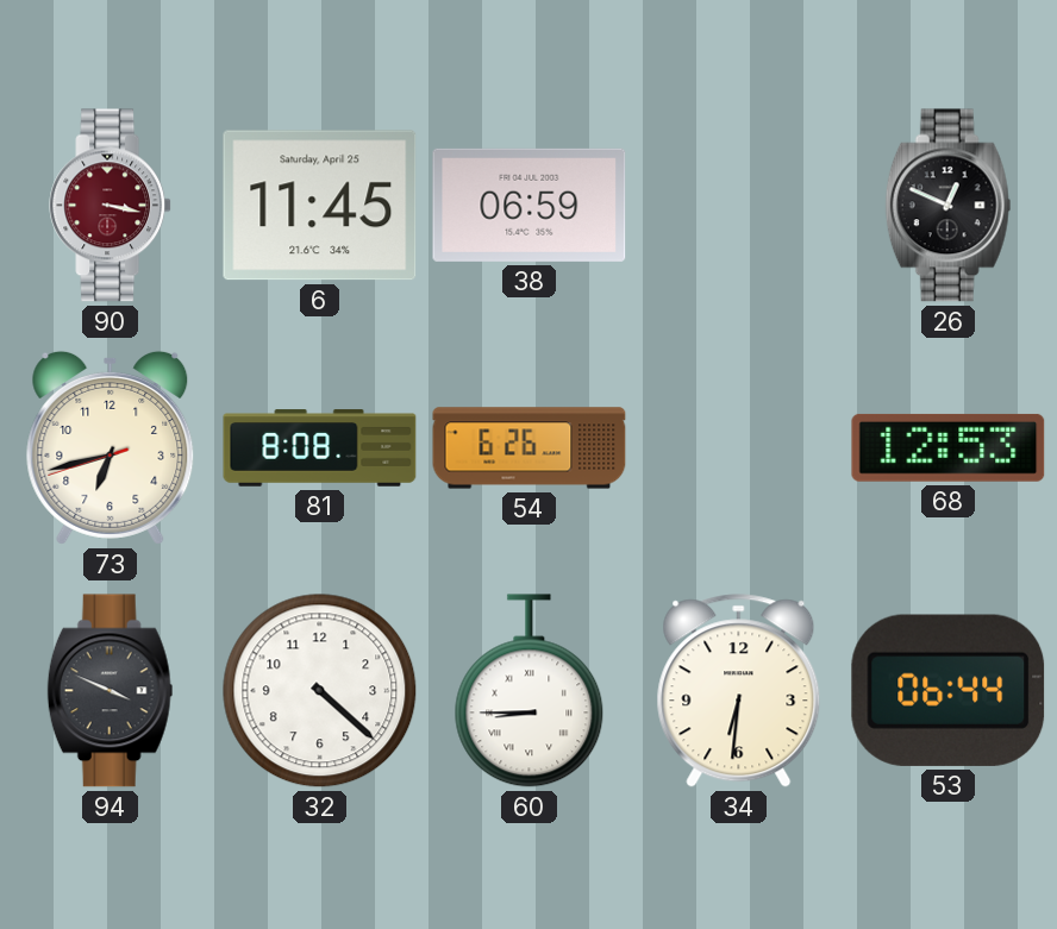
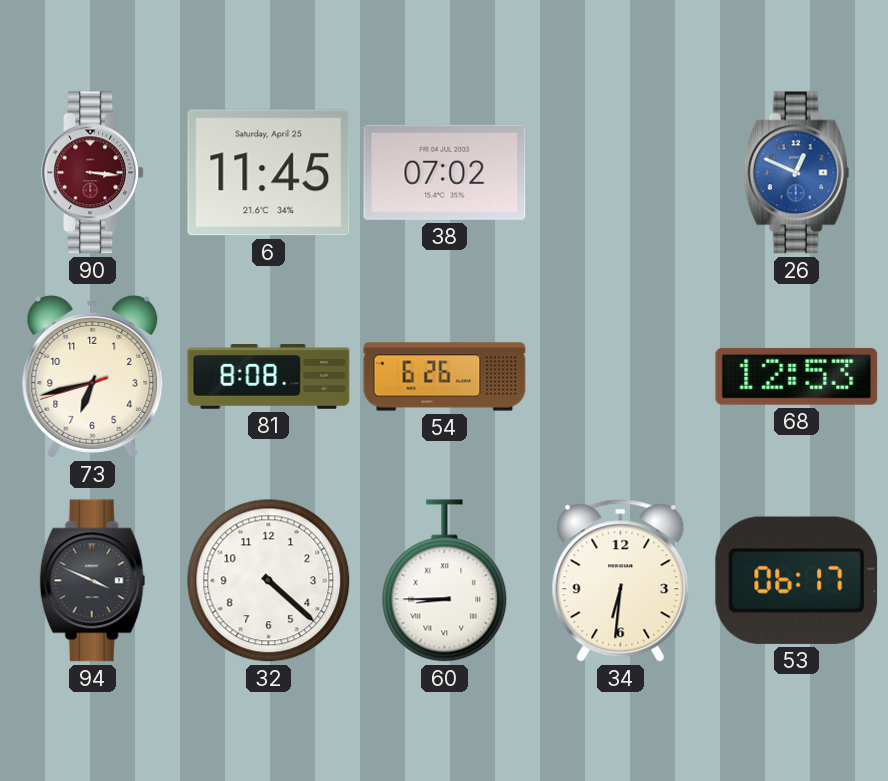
90: 3:17 -> 3:16 (93, 173)
38: 06:59 -> 07:02 (445, 172)
26 dial: black -> blue (797, 173)
53: 06:44 -> 06:17 (797, 580)
